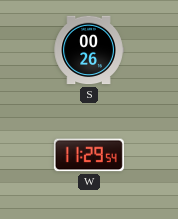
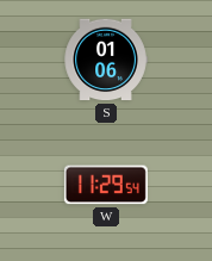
S: 00:26 -> 01:06 (106, 60)
